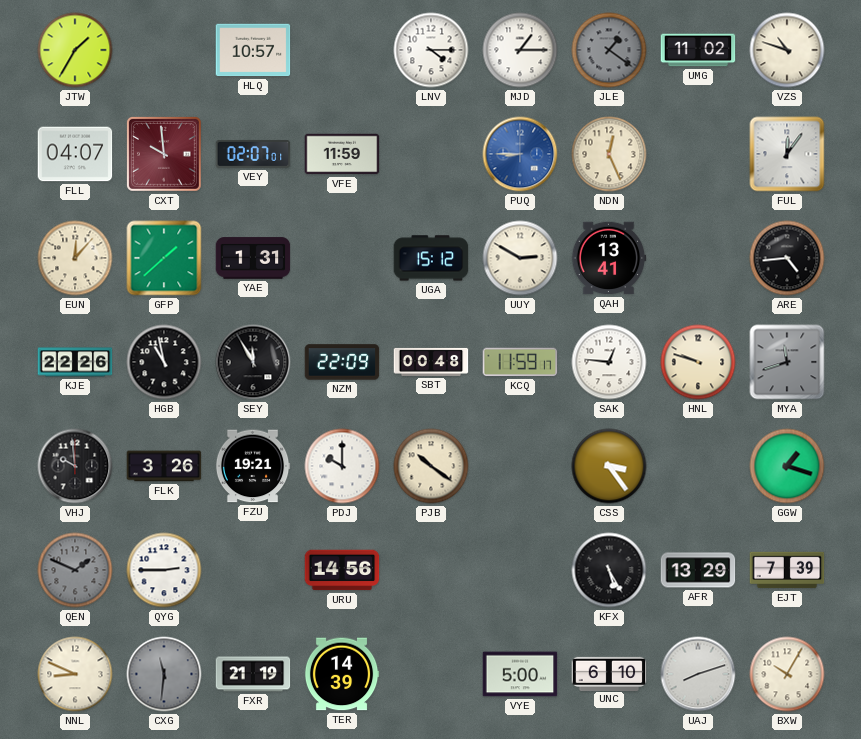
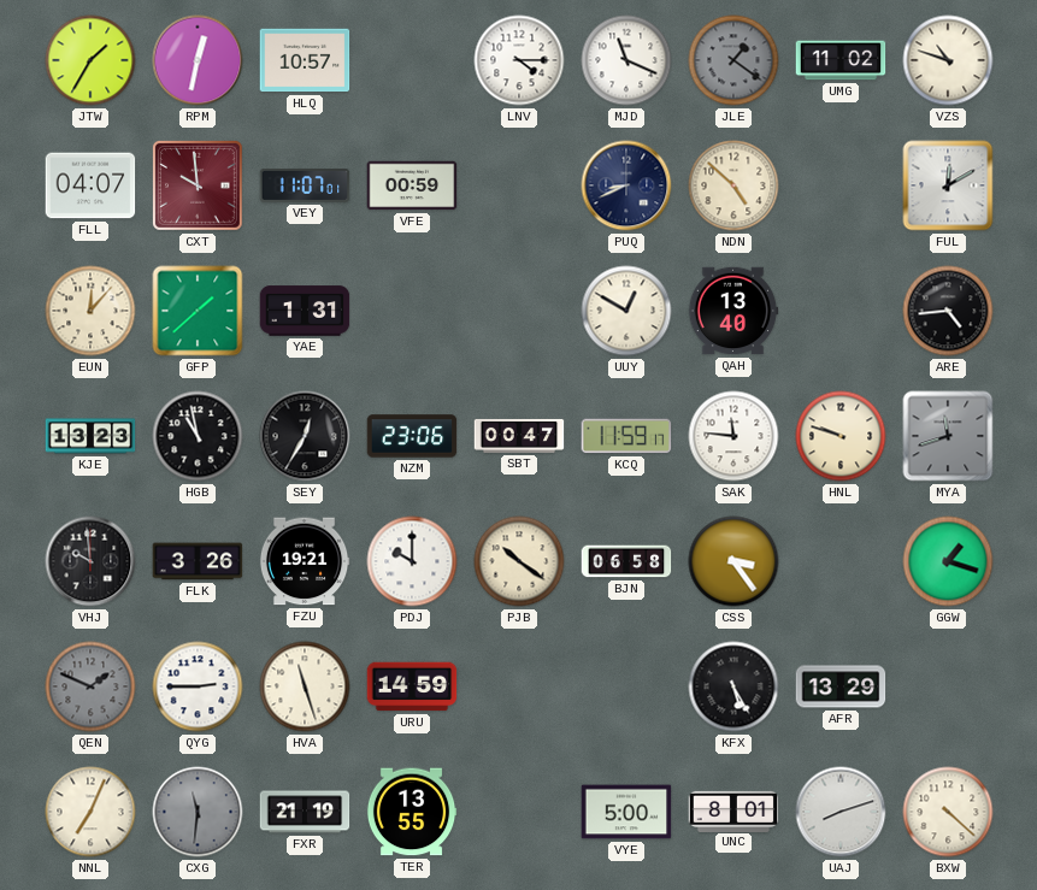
RPM: none -> 12:32 (198, 60)
MJD: 1:15 -> 11:19 (626, 60)
VEY: 02:07 -> 11:07 (305, 185)
VFE: 11:59 -> 00:59 (412, 185)
PUQ: 8:45 -> 8:41 (626, 185)
PUQ dial: blue -> navy (626, 185)
NDN: 12:26 -> 4:52 (733, 185)
FUL: 12:06 -> 12:10 (948, 185)
UGA: 15:12 -> none (431, 258)
UUY: 2:50 -> 12:50 (626, 311)
QAH: 13:41 -> 13:40 (733, 311)
KJE: 22:26 -> 13:23 (90, 436)
SEY: 11:55 -> 12:35 (305, 436)
NZM: 22:09 -> 23:06 (412, 436)
SBT: 00:48 -> 00:47 (519, 436)
SAK: 12:46 -> 11:46 (733, 436)
BJN: none -> 06:58 (626, 561)
HVA: none -> 11:27 (305, 686)
URU: 14:56 -> 14:59 (412, 686)
EJT: 7:39 -> none (787, 570)
NNL: 8:49 -> 7:04 (90, 812)
TER: 14:39 -> 13:55 (412, 812)
UNC: 6:10 -> 8:01 (733, 811)
BXW: 10:05 -> 4:22 (948, 812)
